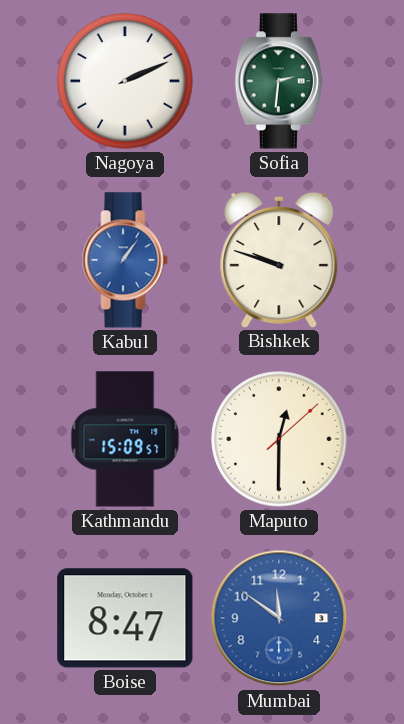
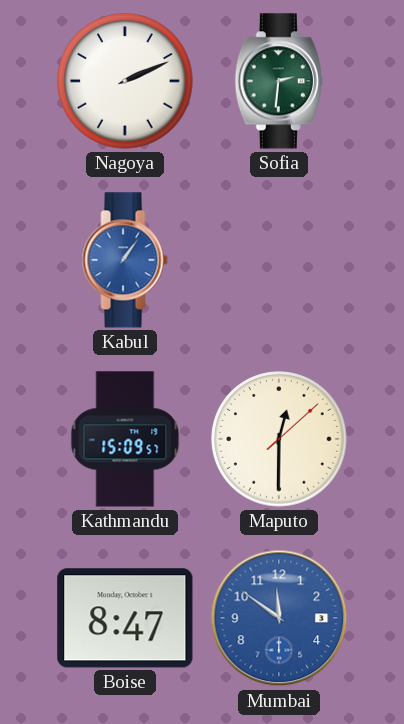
Bishkek: 9:48 -> none (279, 259)
